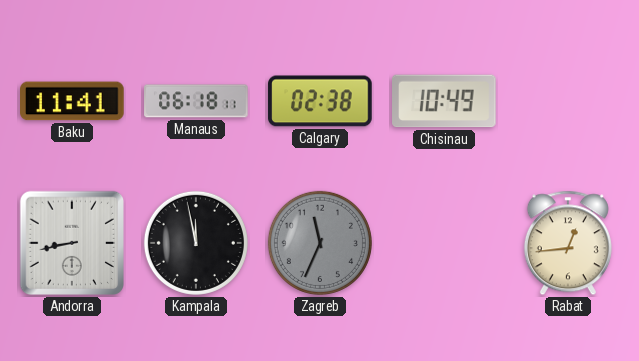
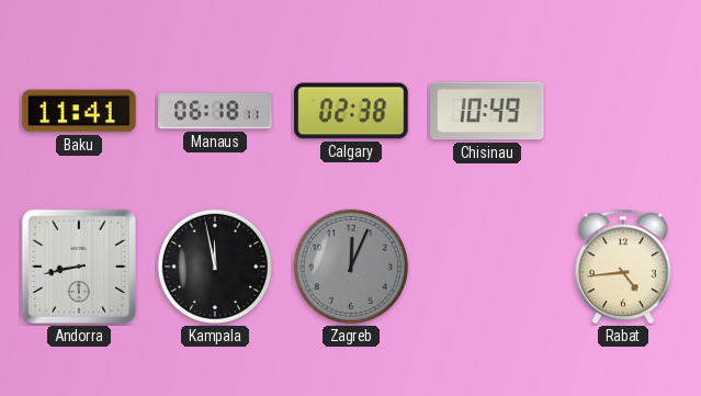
Zagreb: 11:34 -> 12:04 (351, 267)
Rabat: 12:44 -> 4:44 (623, 267)
